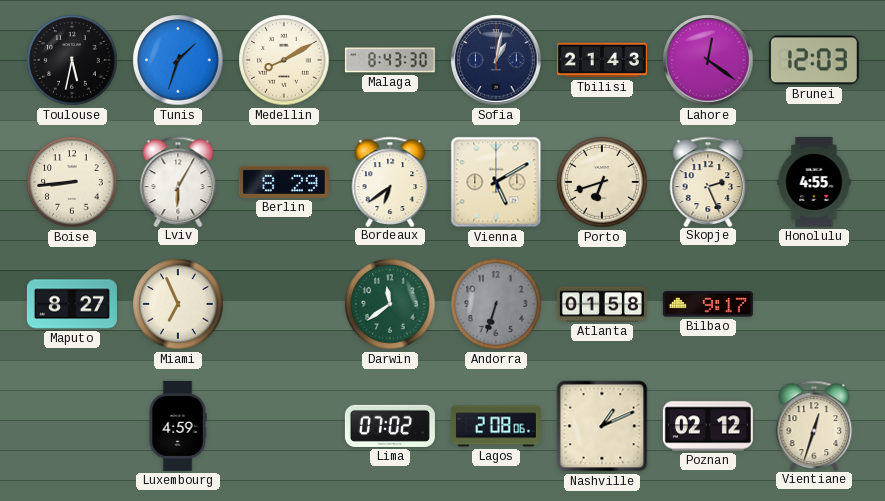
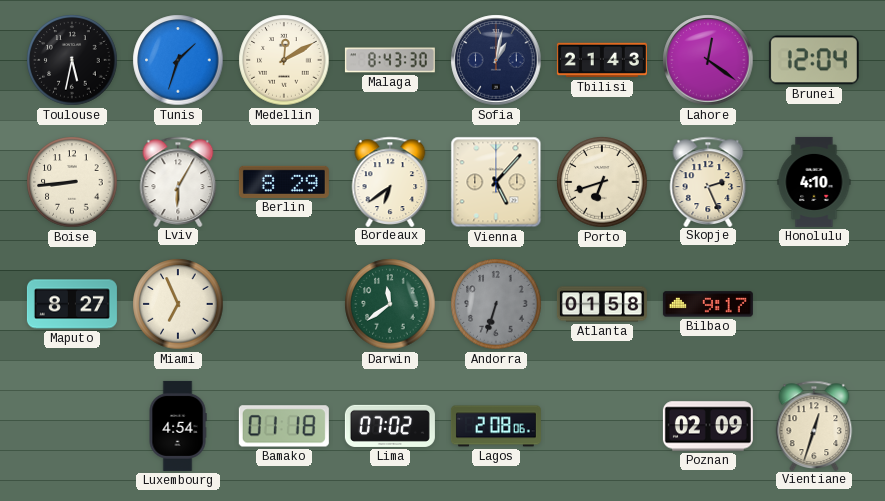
Medellin: 8:10 -> 12:10 (284, 60)
Brunei: 12:03 -> 12:04 (814, 60)
Vienna: 5:10 -> 5:07 (496, 182)
Honolulu: 4:55 -> 4:10 (814, 182)
Luxembourg: 4:59 -> 4:54 (178, 426)
Bamako: none -> 01:18 (284, 426)
Nashville: 1:11 -> none (602, 426)
Poznan: 02:12 -> 02:09 (708, 426)
